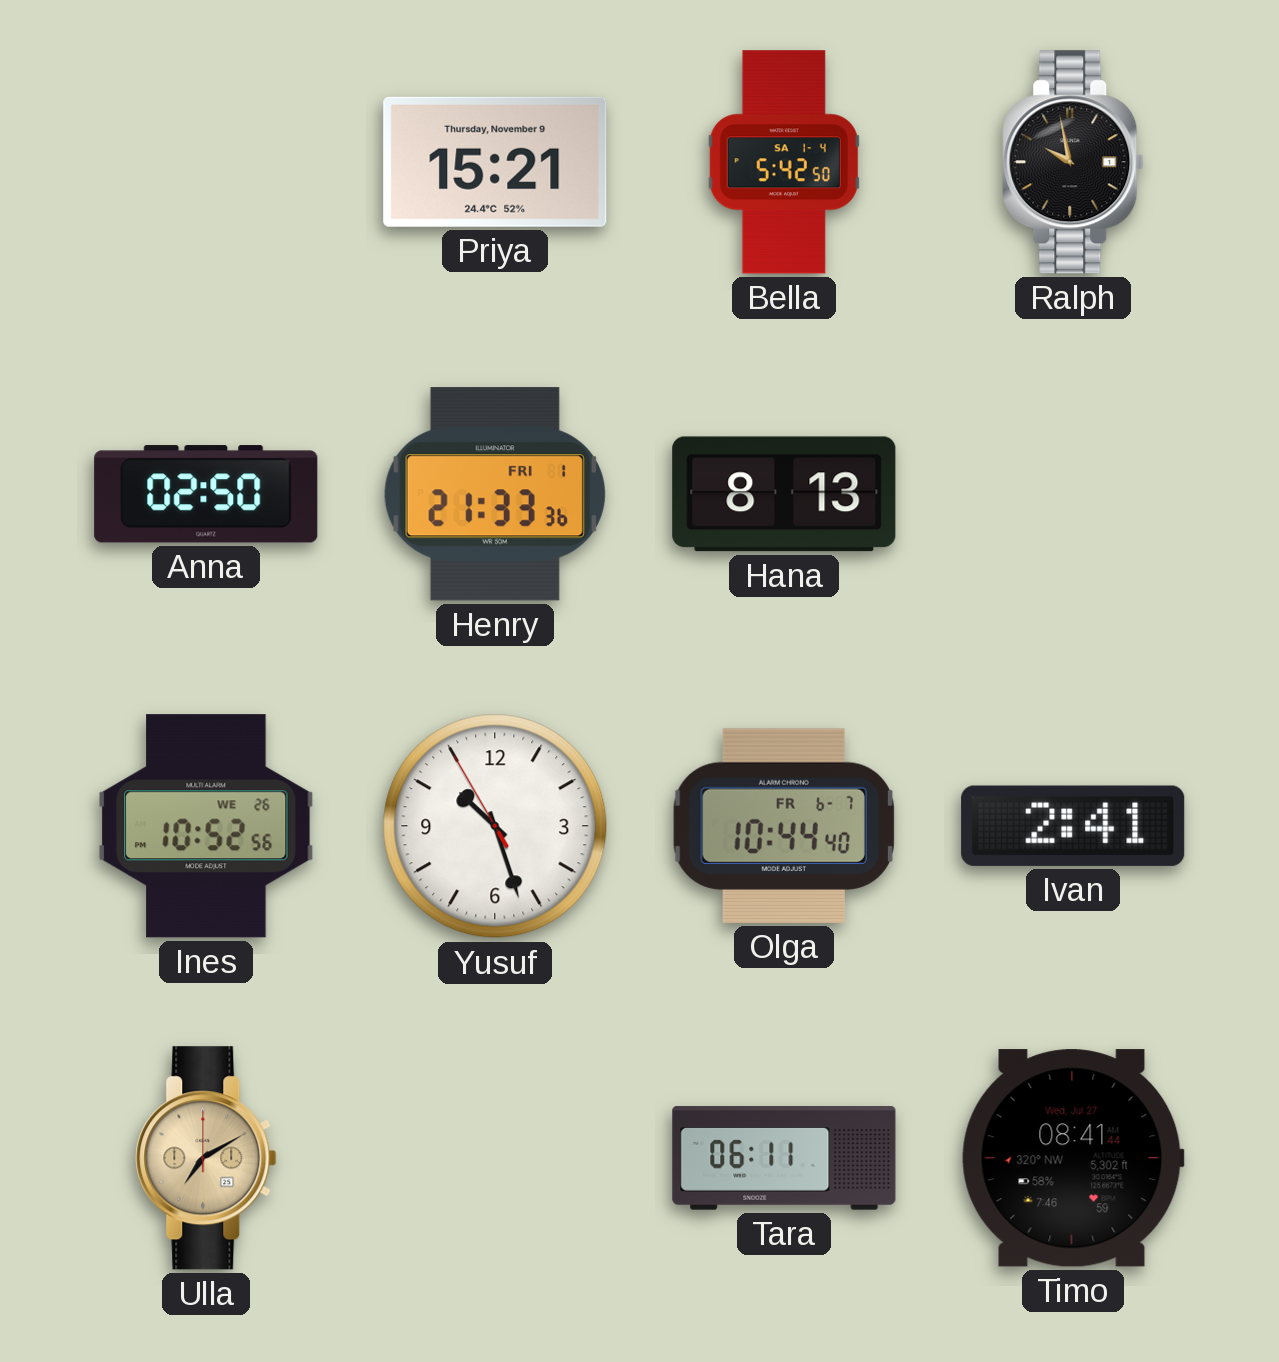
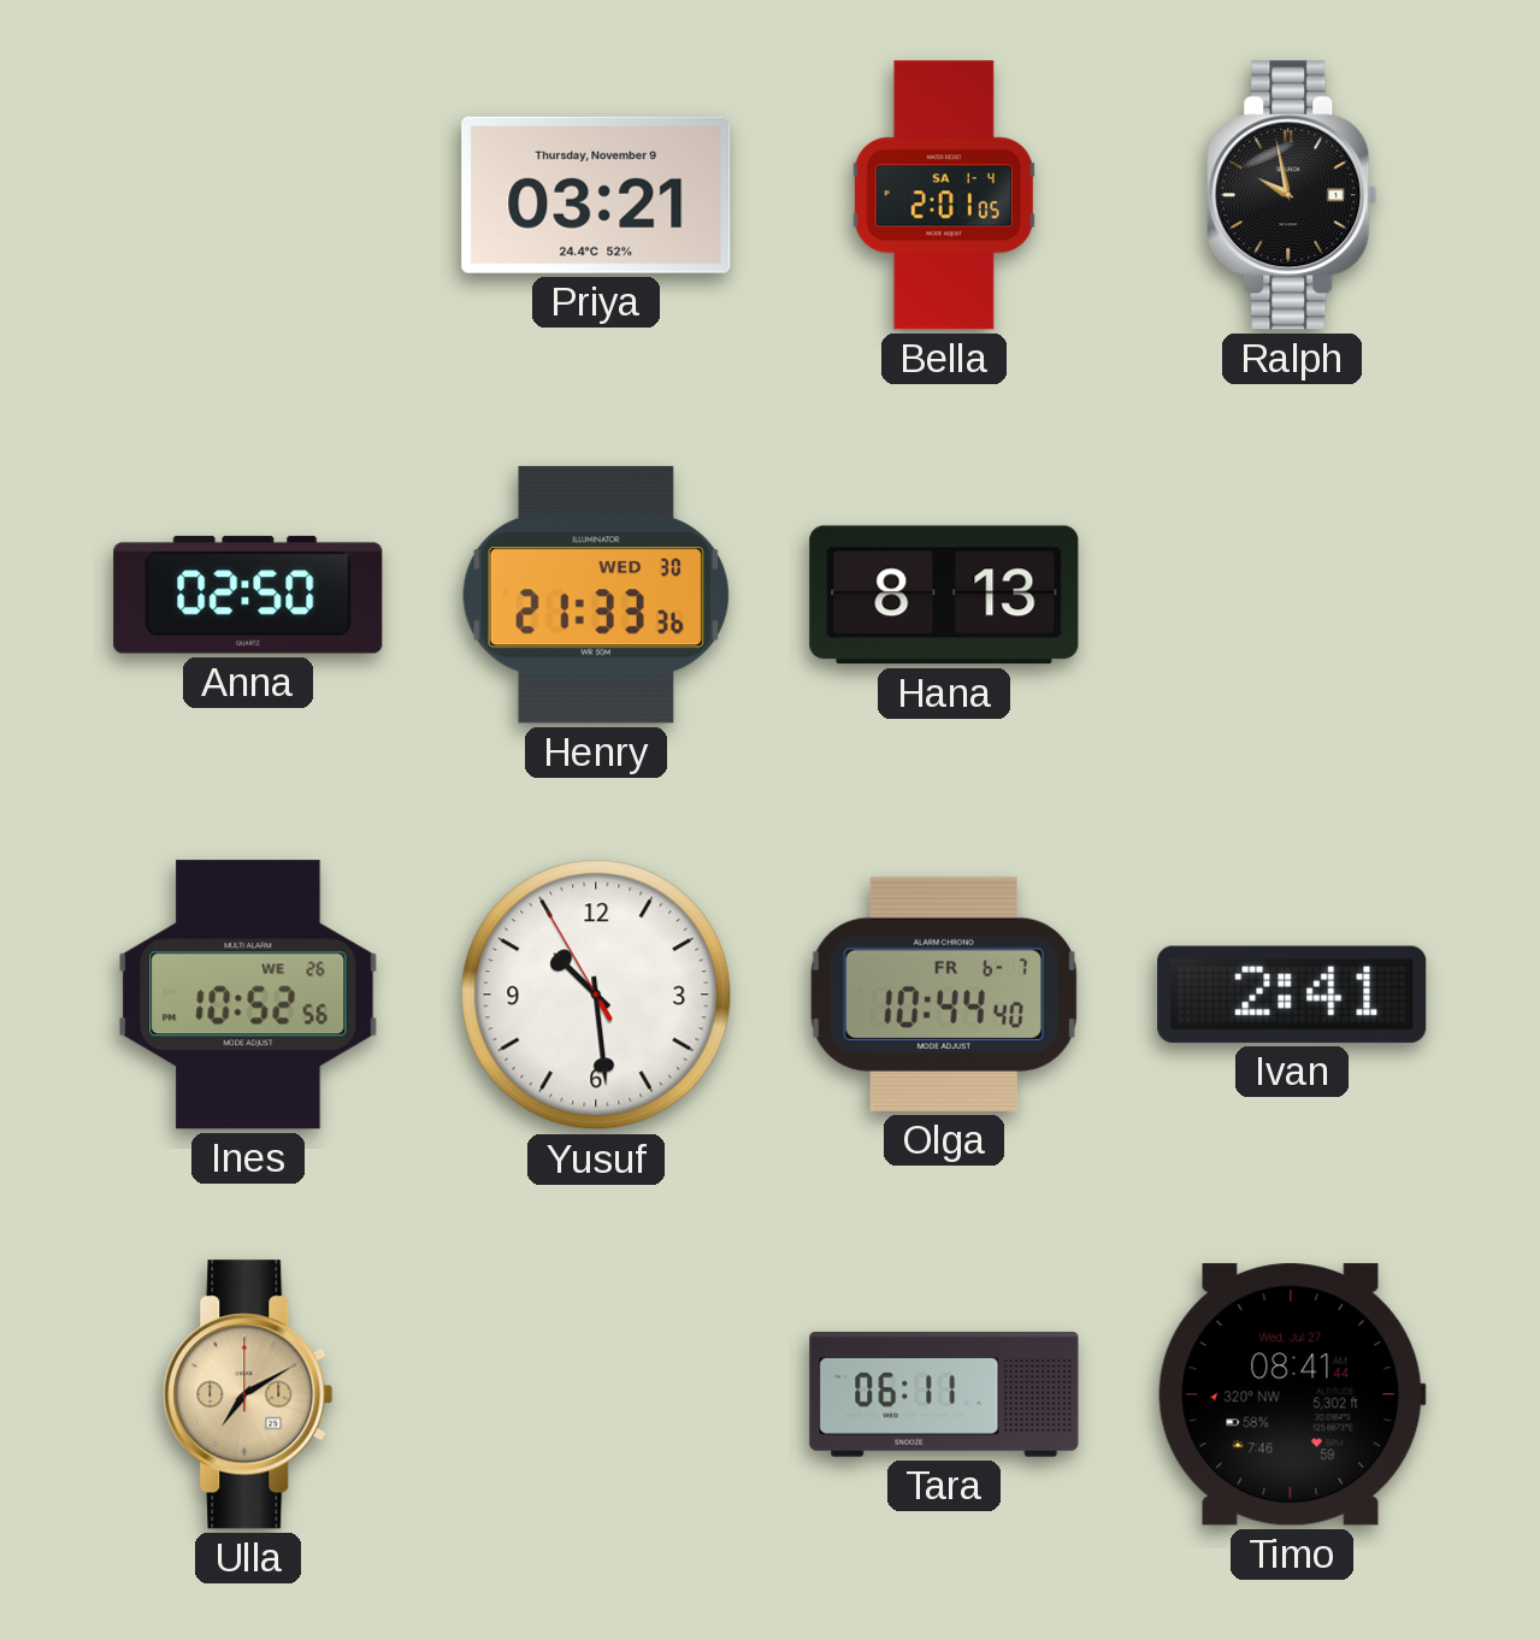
Priya: 15:21 -> 03:21 (596, 195)
Bella: 5:42 -> 2:01 (944, 195)
Henry date: FRI 1 -> WED 30 (596, 595)
Yusuf: 10:26 -> 10:28 (596, 995)
